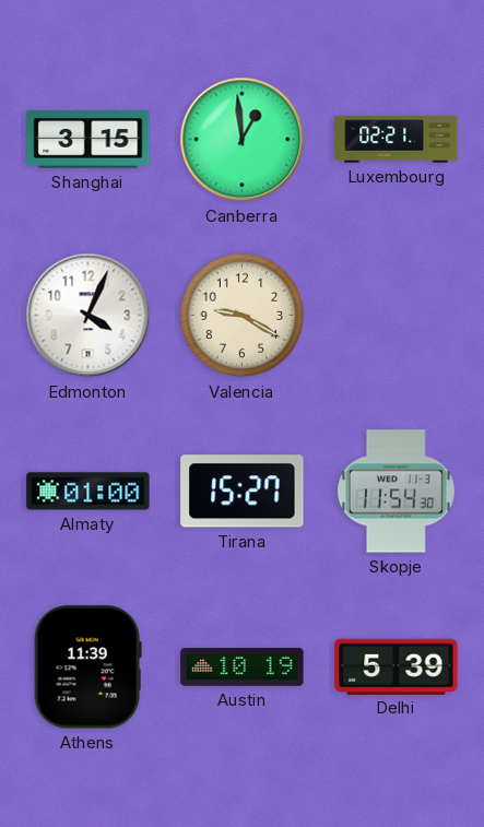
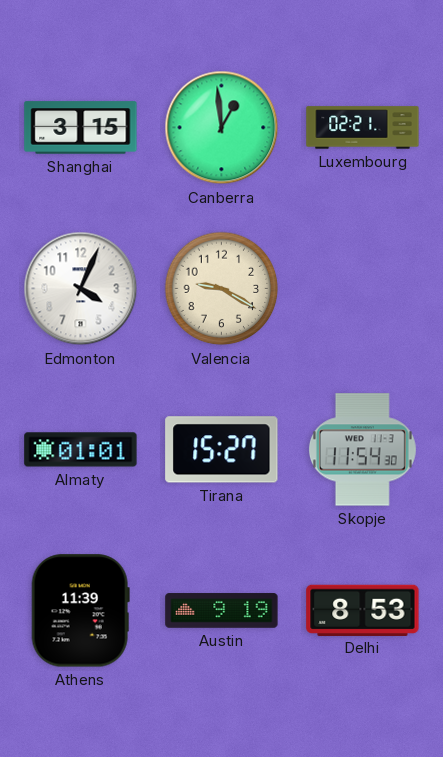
Almaty: 01:00 -> 01:01 (81, 450)
Austin: 10:19 -> 9:19 (222, 611)
Delhi: 5:39 -> 8:53 (363, 610)
